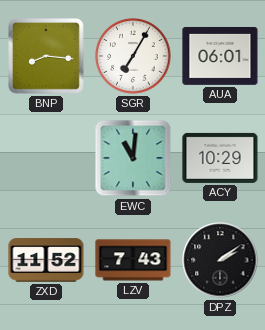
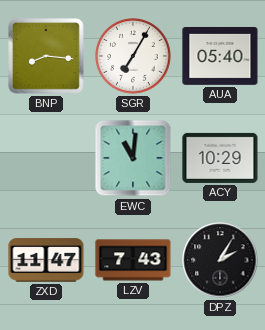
AUA: 06:01 -> 05:40 (220, 56)
ZXD: 11:52 -> 11:47 (46, 260)
DPZ: 2:09 -> 2:05 (220, 260)
